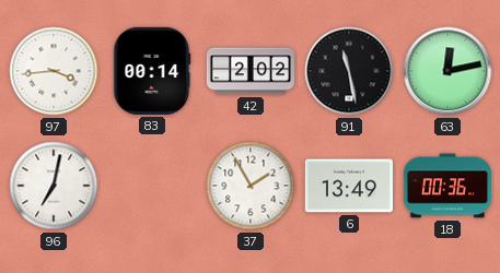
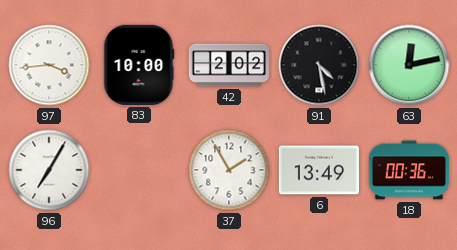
83: 00:14 -> 10:00 (139, 65)
91: 11:28 -> 4:28 (319, 65)
96: 7:02 -> 7:05 (49, 170)
